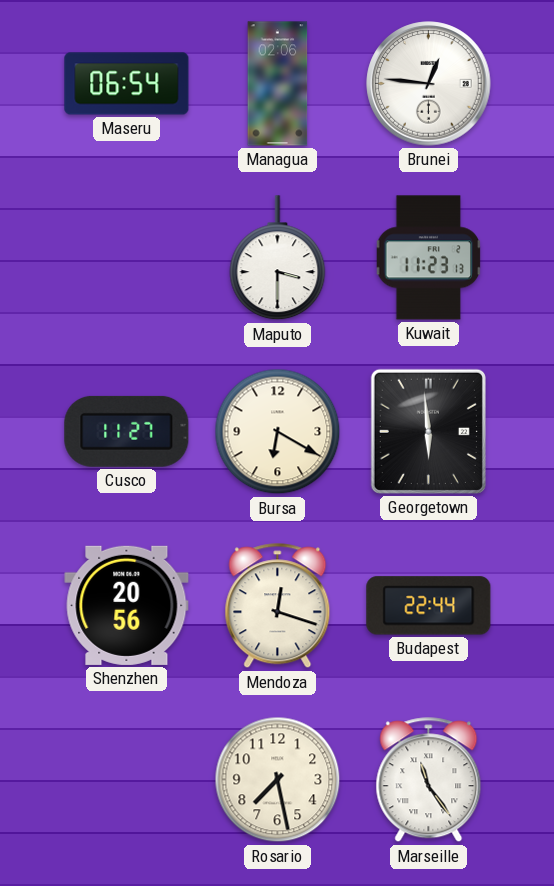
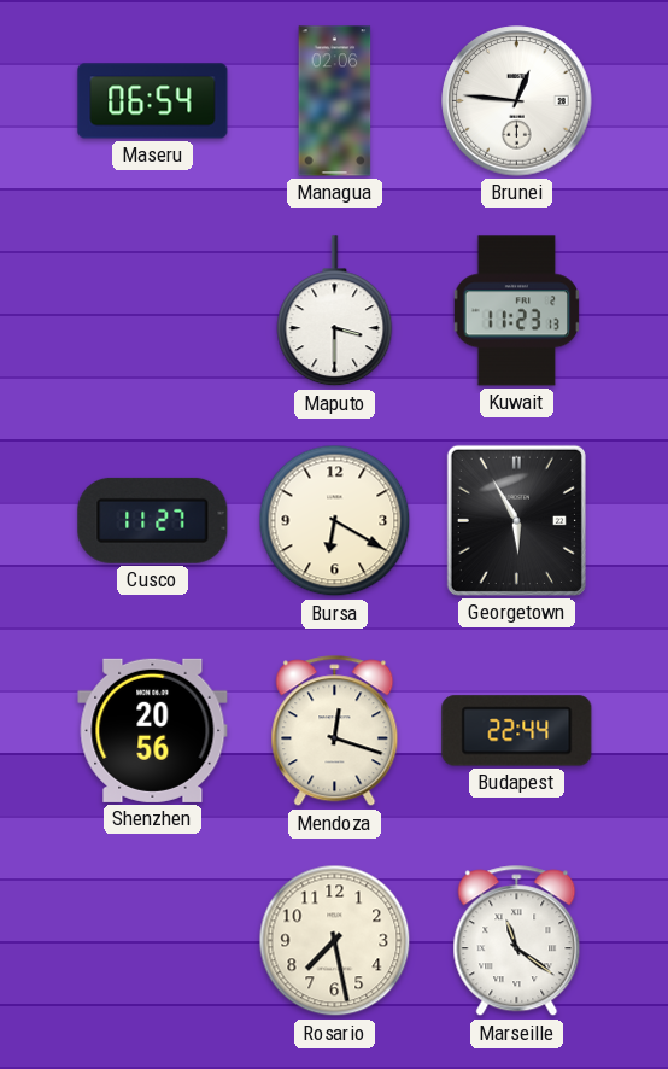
Georgetown: 5:59 -> 5:55 (516, 520)
Marseille: 11:24 -> 11:21 (517, 941)
